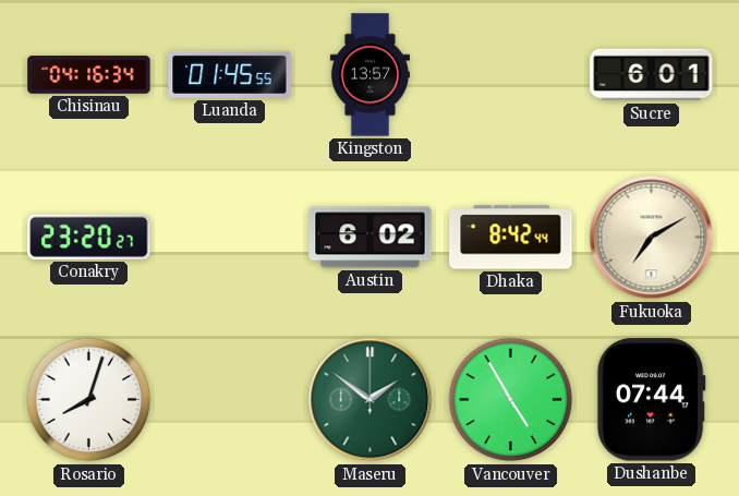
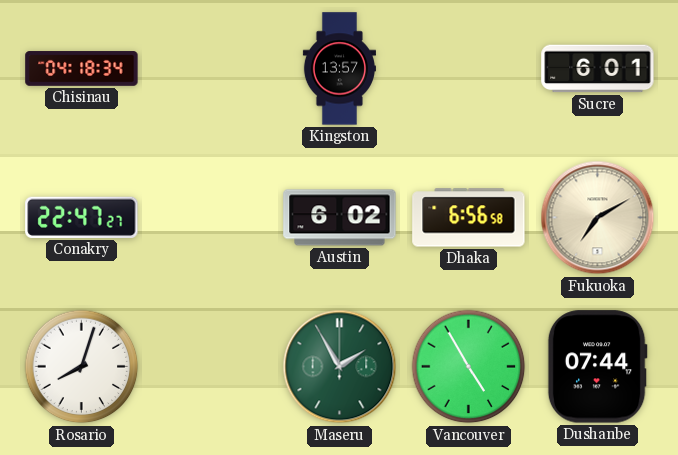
Chisinau: 04:16 -> 04:18 (82, 69)
Luanda: 01:45 -> none (230, 74)
Conakry: 23:20 -> 22:47 (82, 217)
Dhaka: 8:42 -> 6:56 (469, 218)
Maseru: 1:51 -> 1:55 (340, 367)
